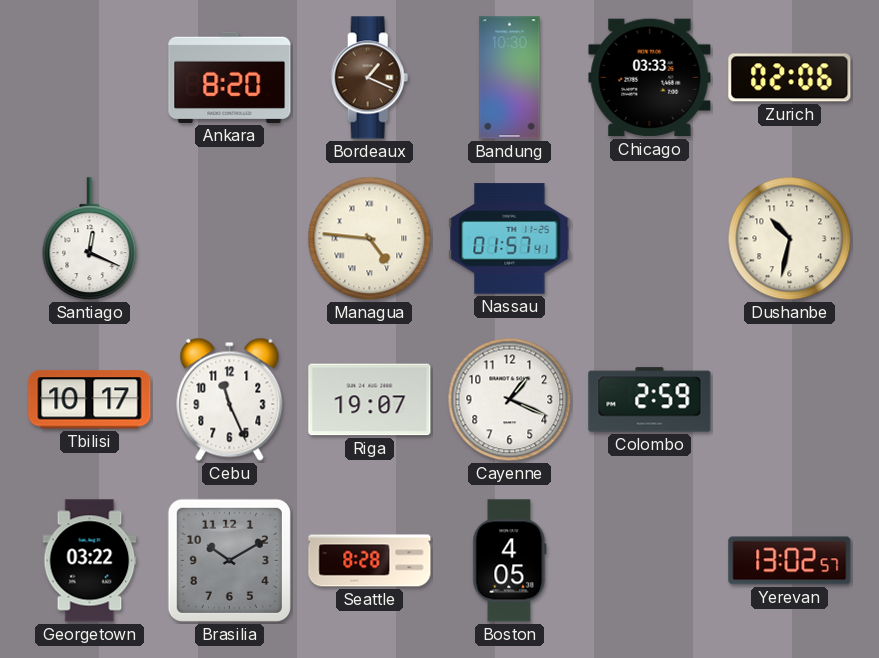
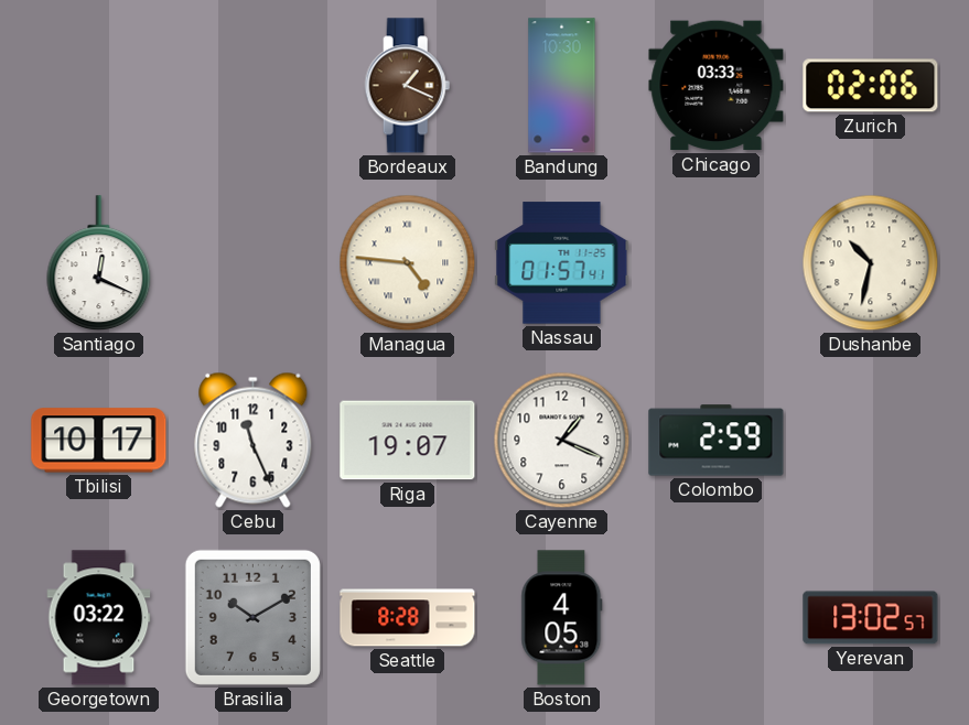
Ankara: 8:20 -> none (230, 77)
